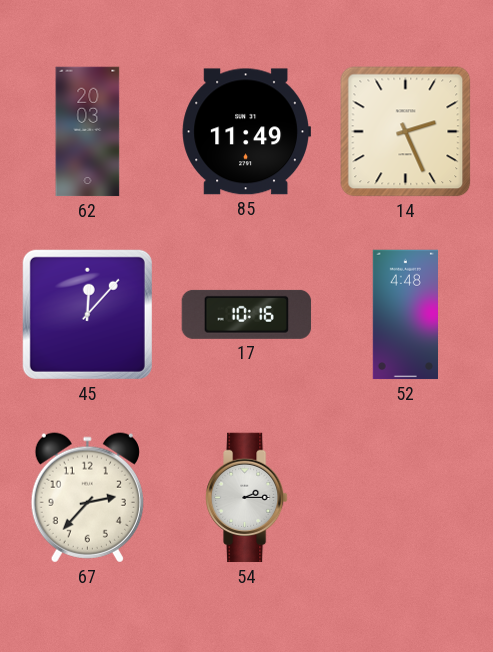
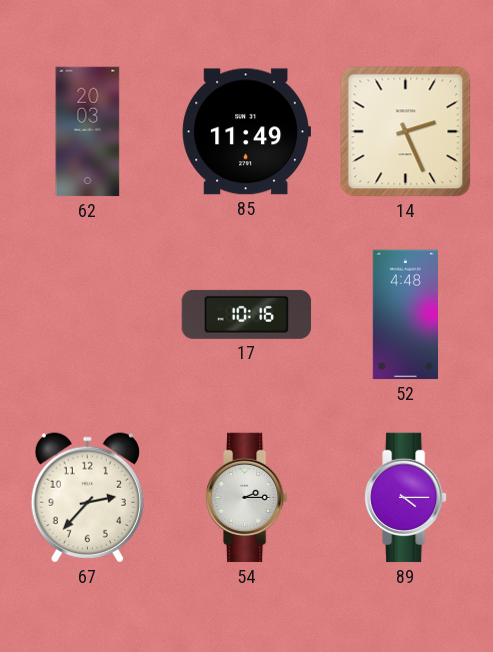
45: 12:07 -> none (87, 314)
89: none -> 4:15 (406, 498)
